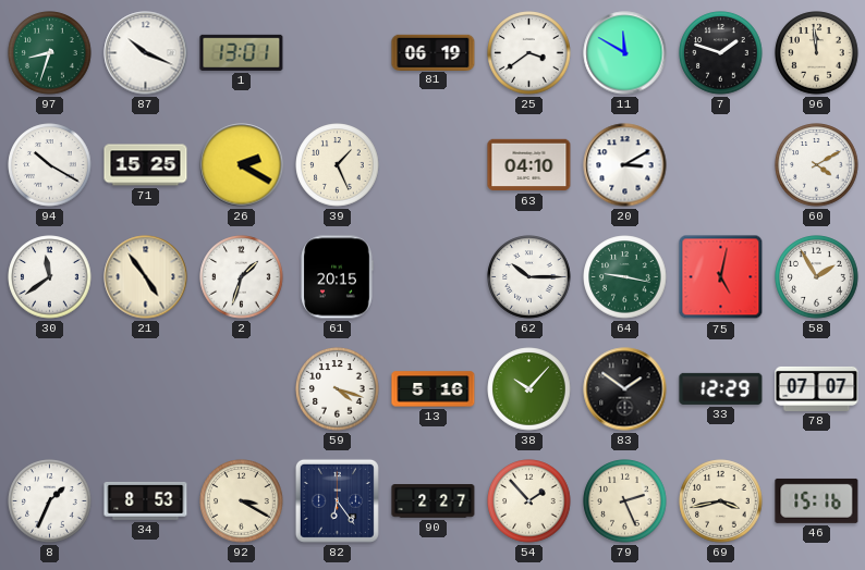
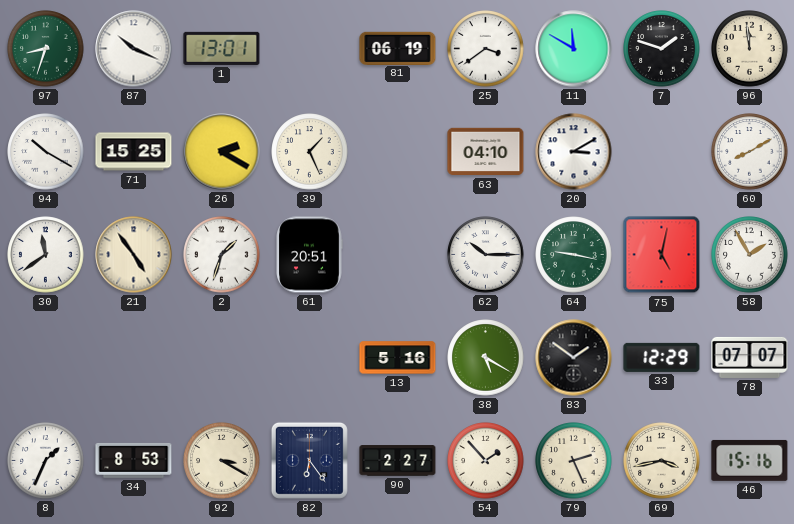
60: 4:10 -> 8:10 (750, 152)
61: 20:15 -> 20:51 (309, 255)
59: 4:18 -> none (338, 389)
38: 10:07 -> 5:20 (486, 358)
